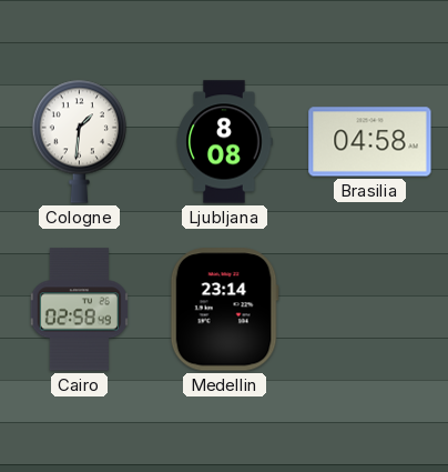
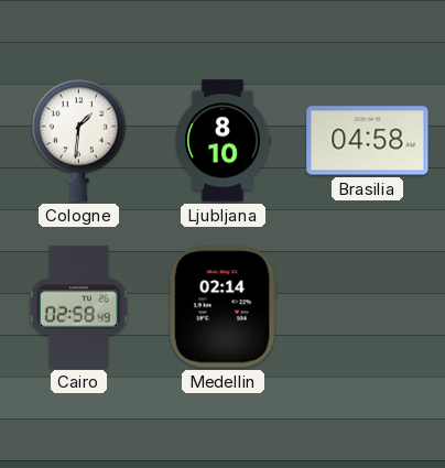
Ljubljana: 8:08 -> 8:10 (223, 141)
Medellin: 23:14 -> 02:14 (223, 307)
